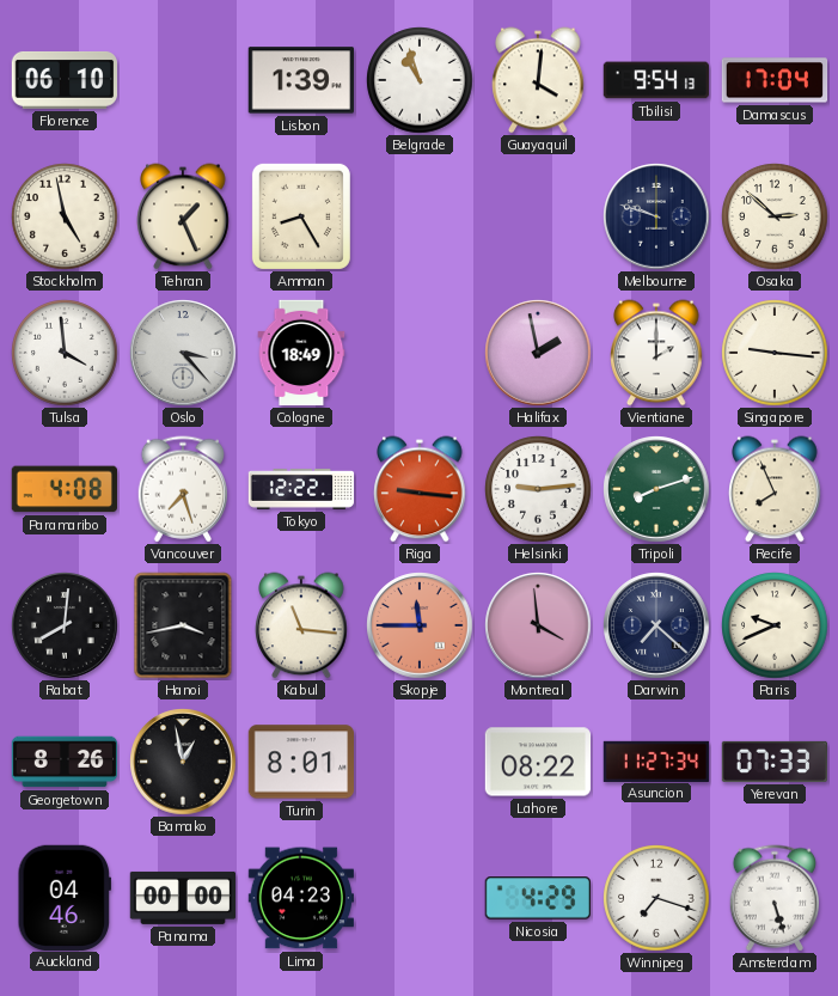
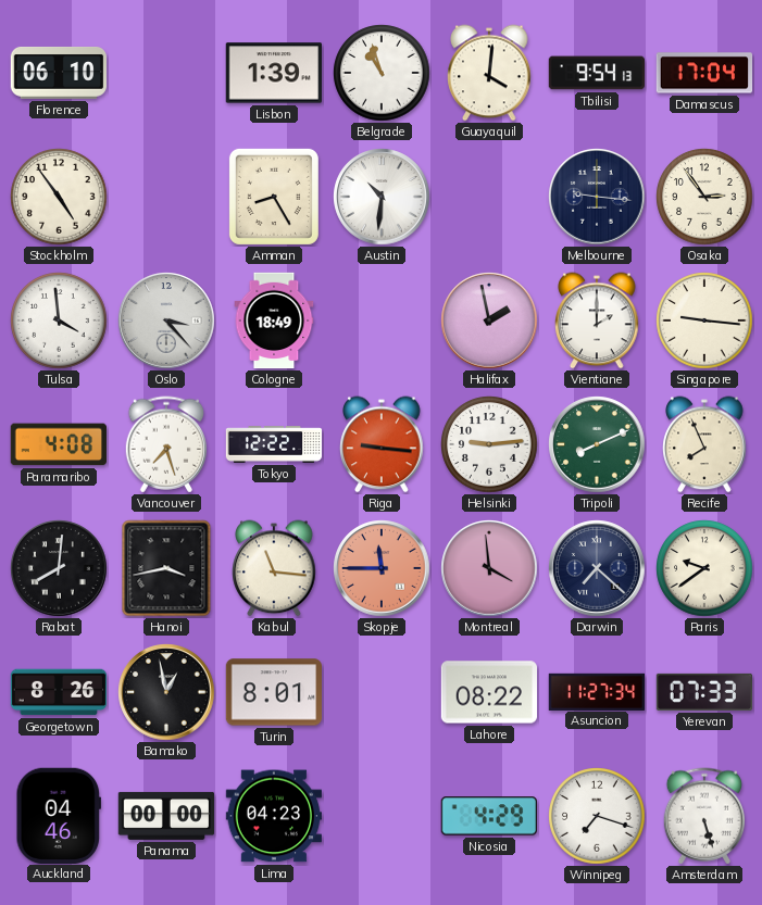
Stockholm: 4:58 -> 4:54 (59, 197)
Tehran: 1:26 -> none (183, 216)
Austin: none -> 10:31 (382, 197)
Melbourne: 9:48 -> 9:16 (597, 197)
Osaka: 2:52 -> 2:54 (704, 197)
Tripoli: 8:12 -> 8:11 (597, 444)
Paris: 9:41 -> 9:39 (704, 568)
